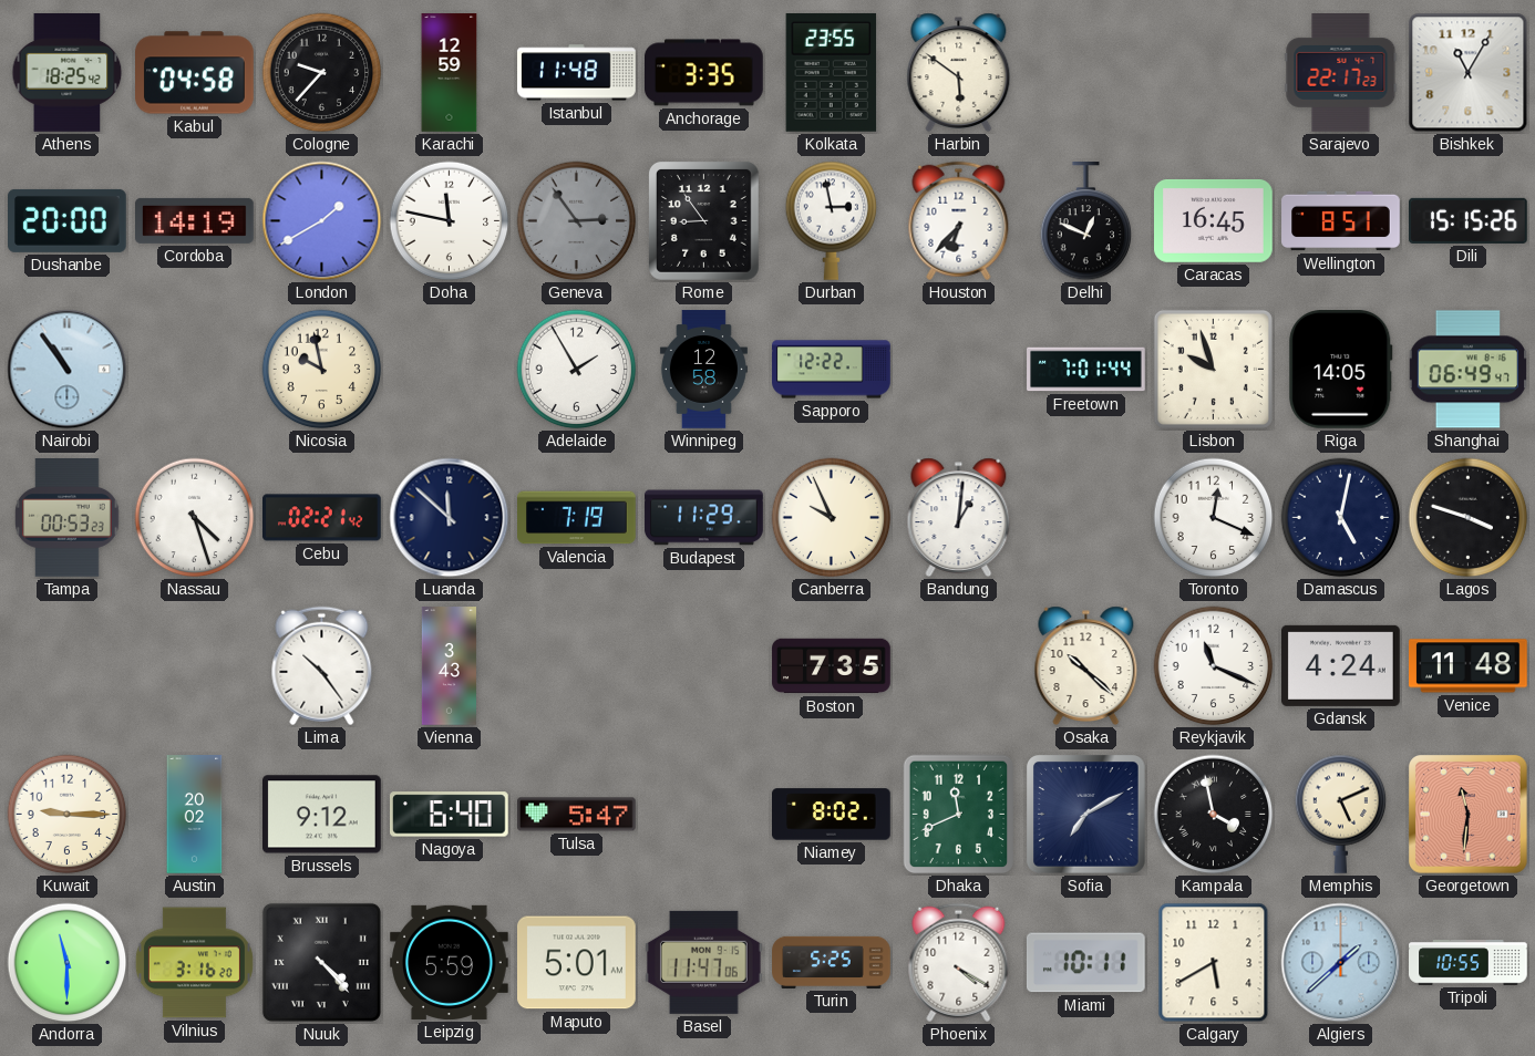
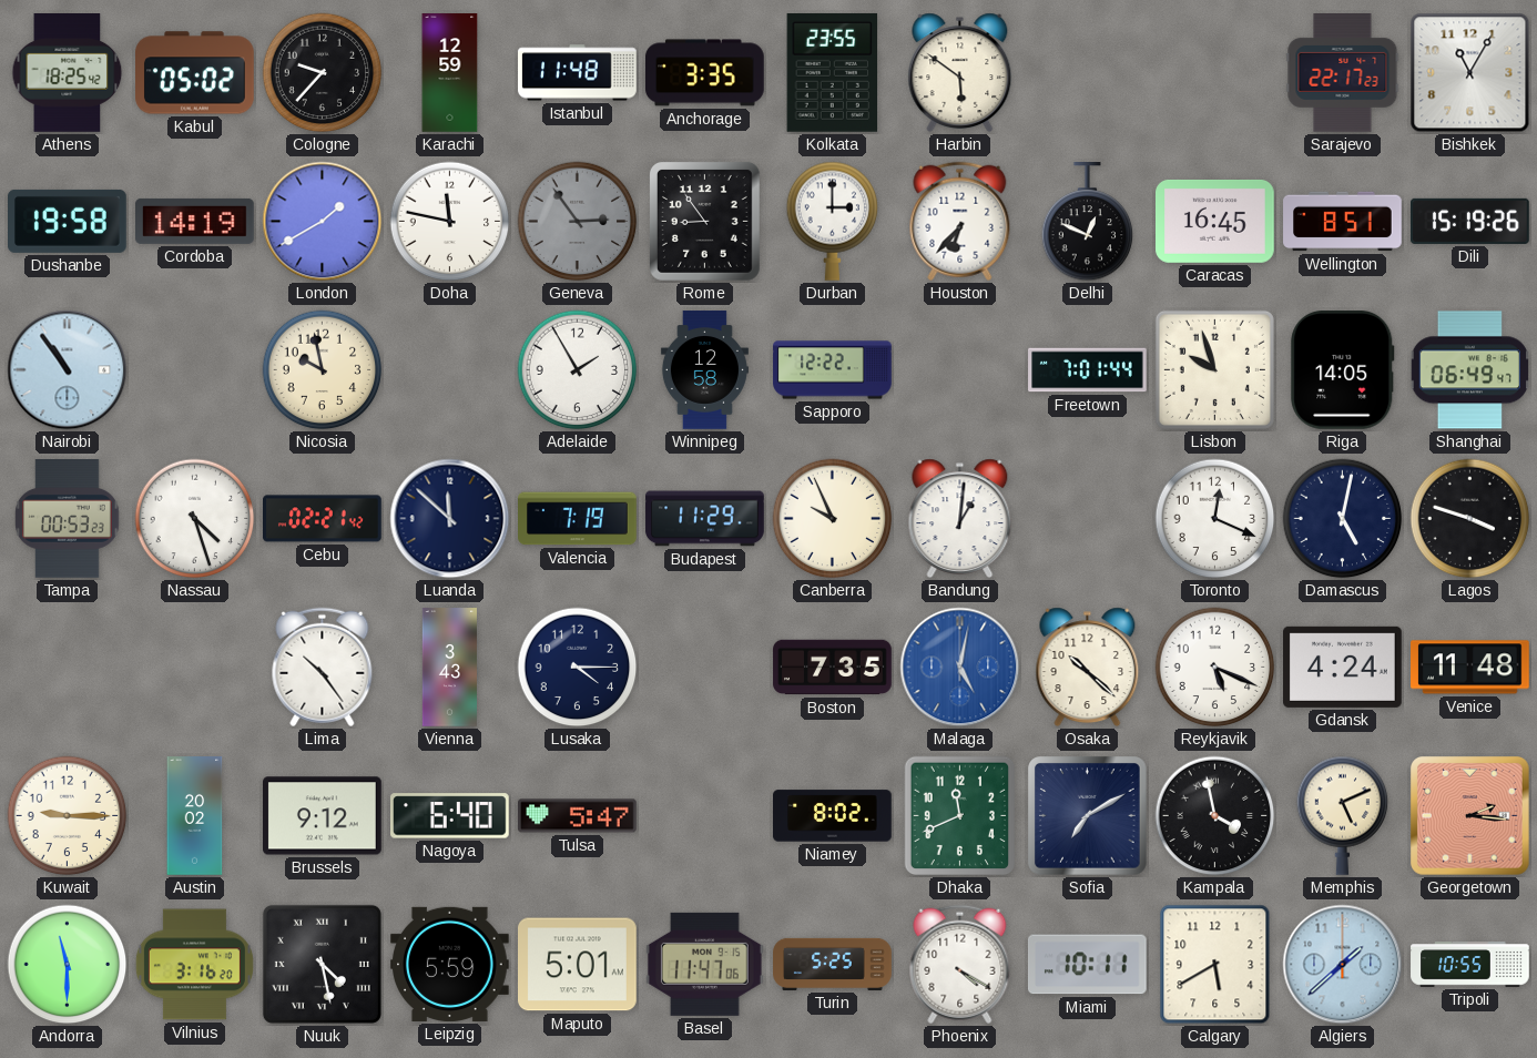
Kabul: 04:58 -> 05:02 (195, 73)
Dushanbe: 20:00 -> 19:58 (68, 221)
Durban: 2:58 -> 3:00 (833, 221)
Dili: 15:15 -> 15:19 (1470, 221)
Lusaka: none -> 4:15 (578, 668)
Malaga: none -> 5:02 (960, 668)
Reykjavik: 11:19 -> 5:19 (1215, 668)
Georgetown: 11:31 -> 2:16 (1470, 816)
Nuuk: 4:23 -> 4:28 (322, 964)
